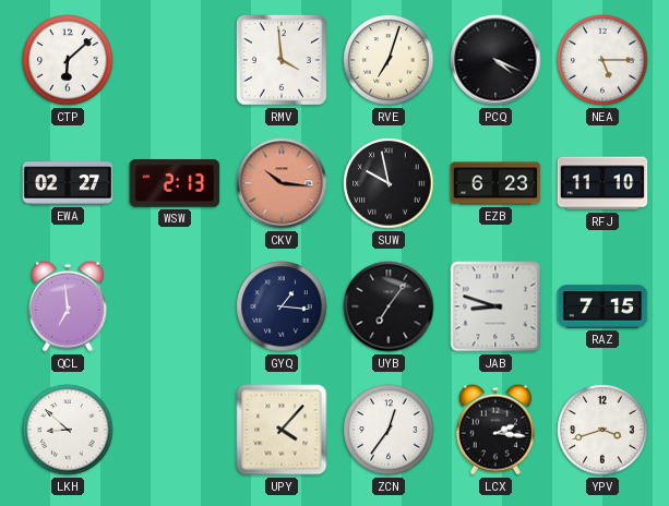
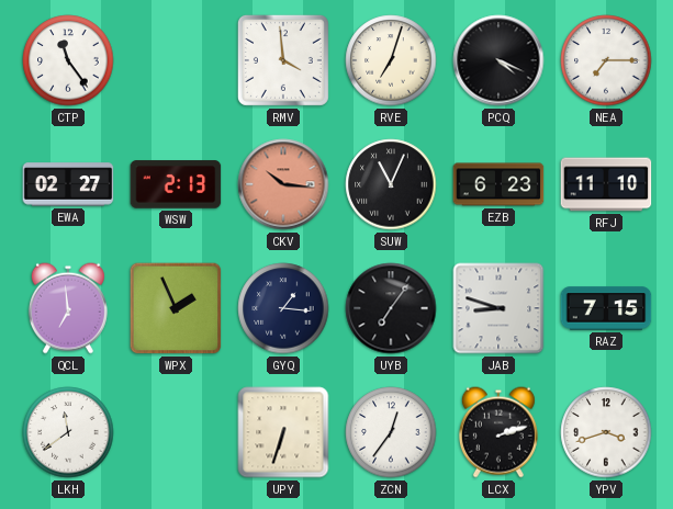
CTP: 6:08 -> 11:24 (68, 60)
NEA: 5:15 -> 7:15 (606, 60)
SUW: 9:58 -> 11:04 (391, 184)
WPX: none -> 1:56 (176, 308)
LKH: 8:52 -> 11:39 (68, 432)
UPY: 4:07 -> 6:33 (283, 432)
LCX: 2:16 -> 2:12 (498, 432)
